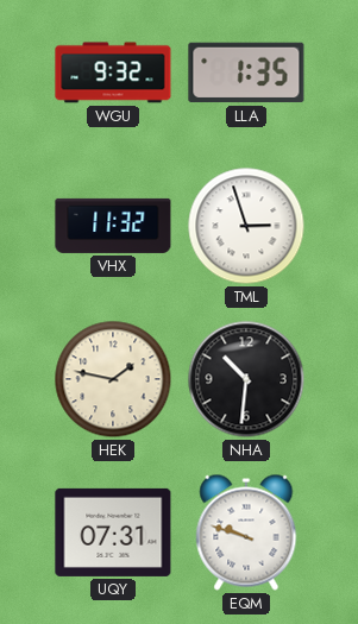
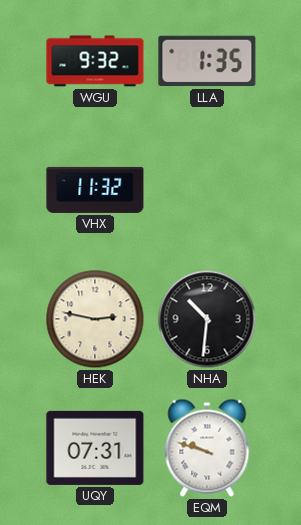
TML: 2:57 -> none (246, 226)
HEK: 1:47 -> 2:47 (95, 319)
